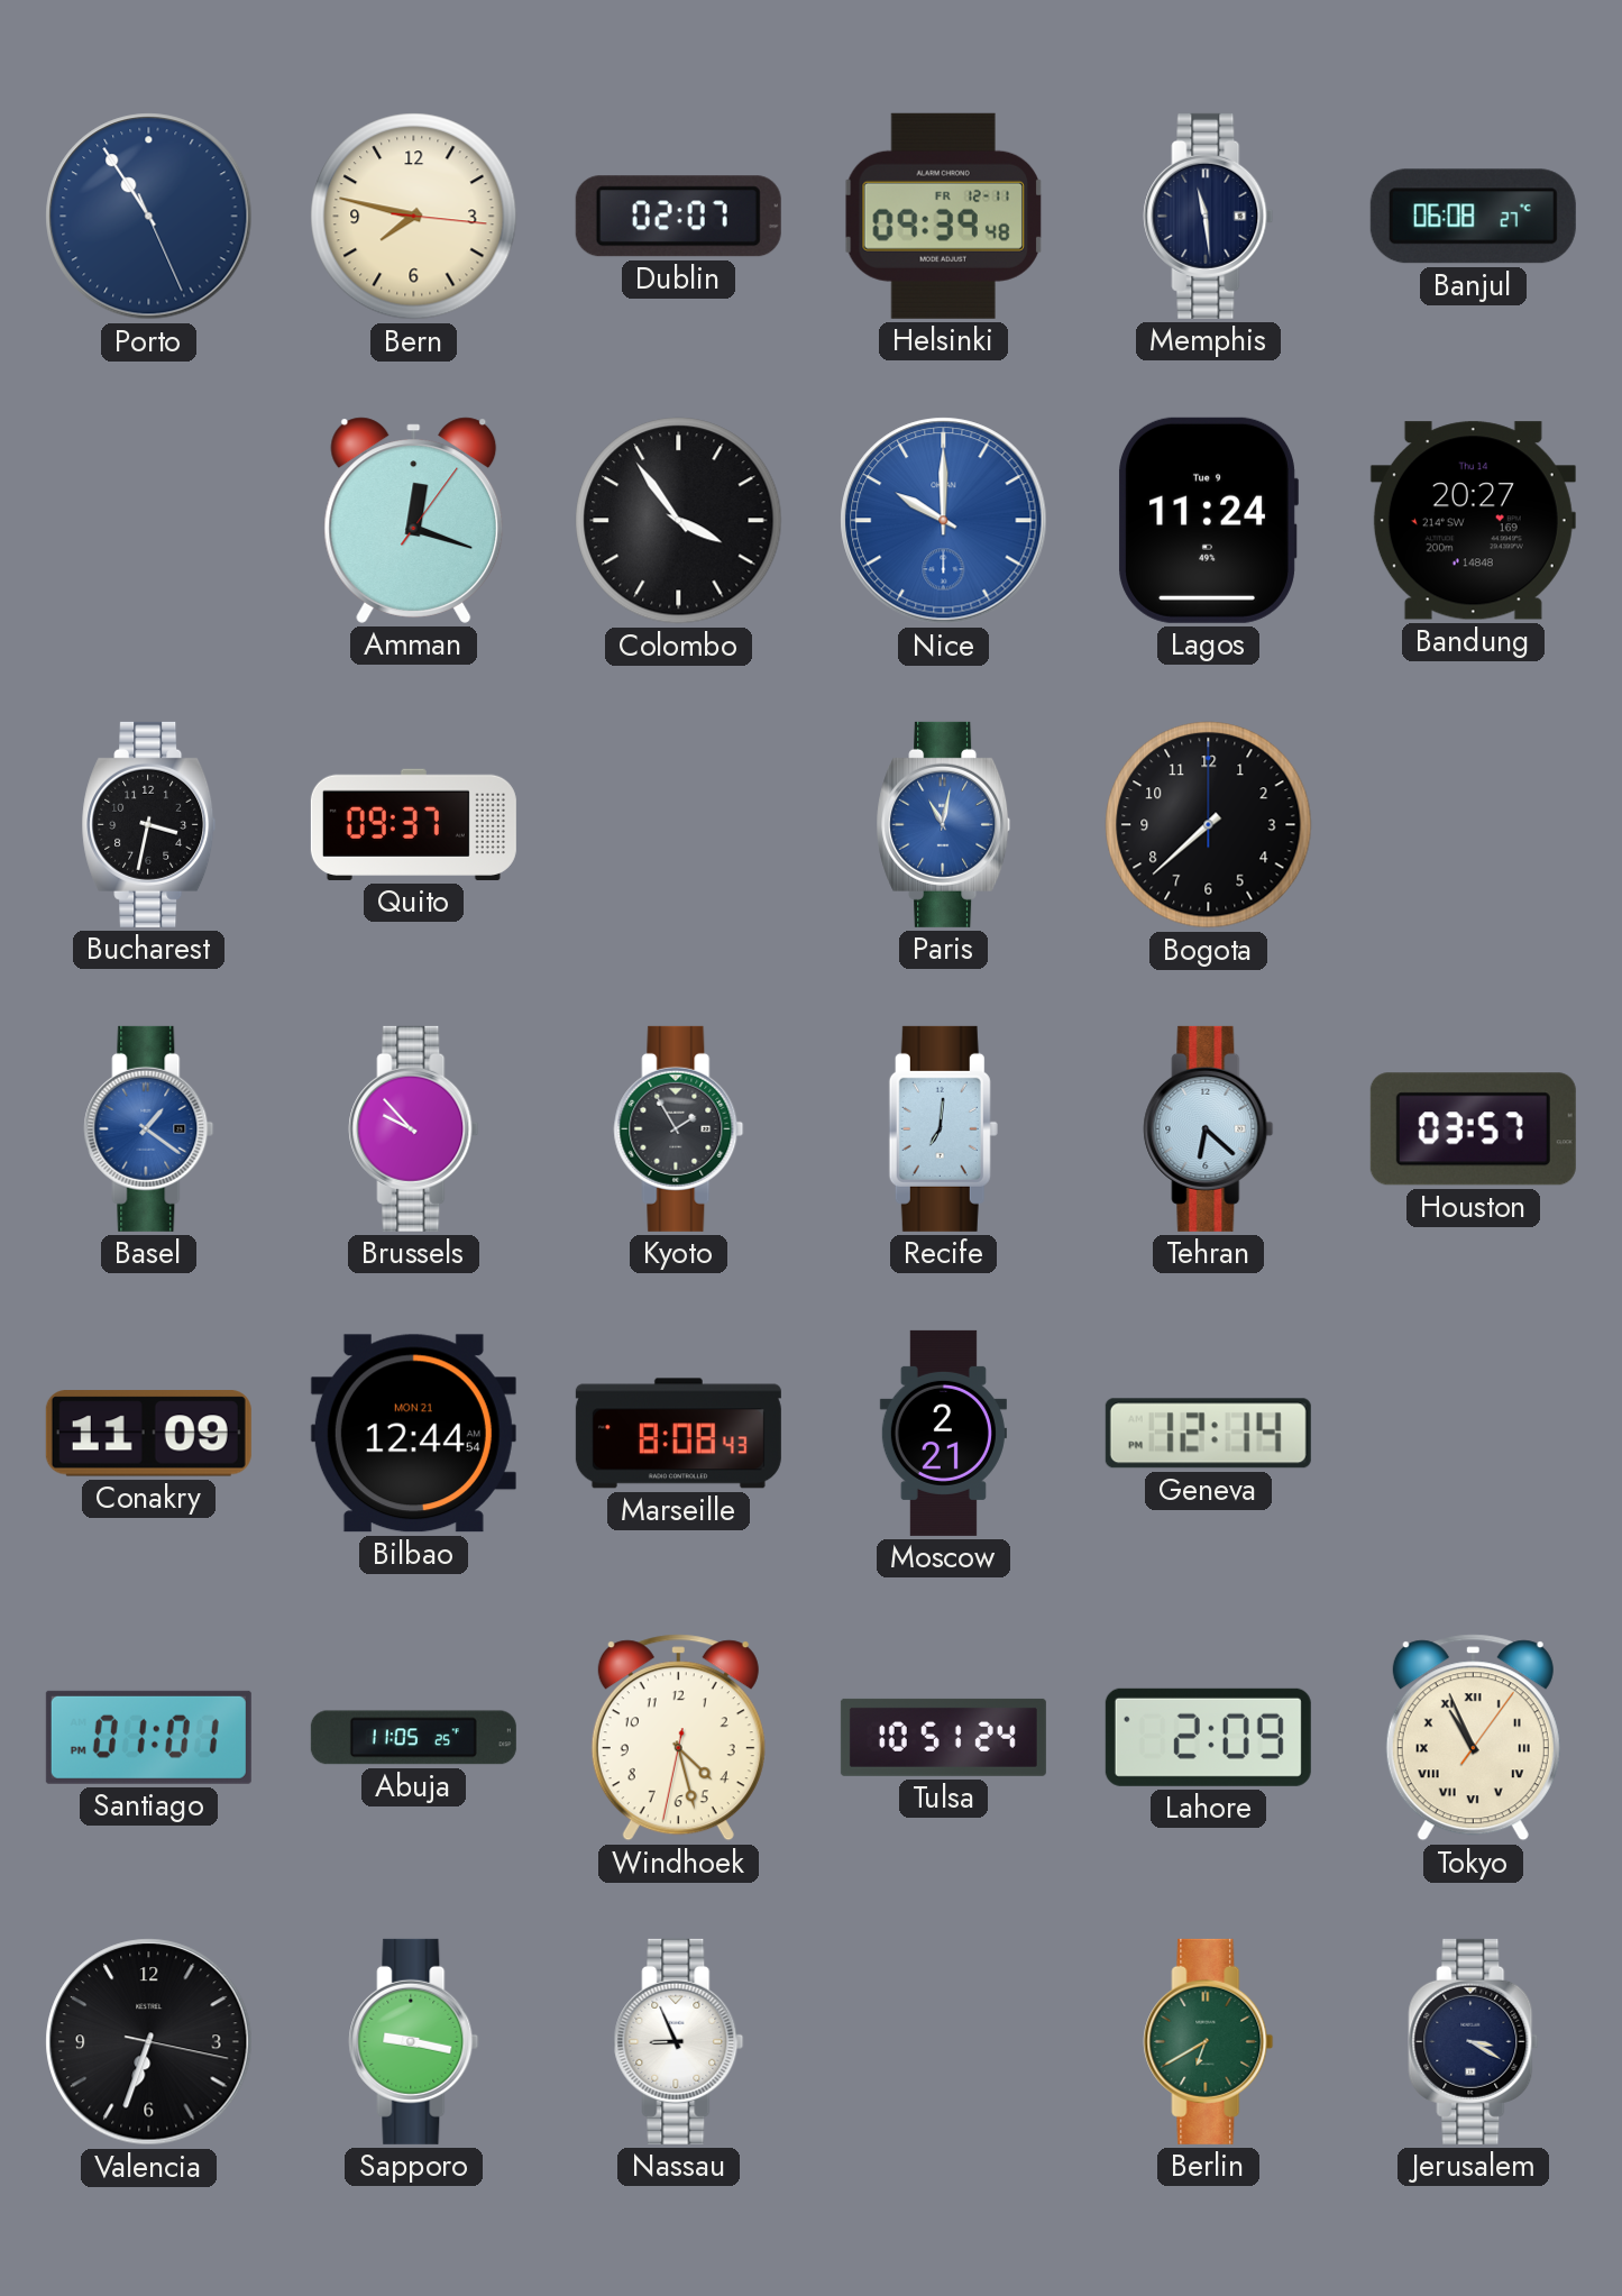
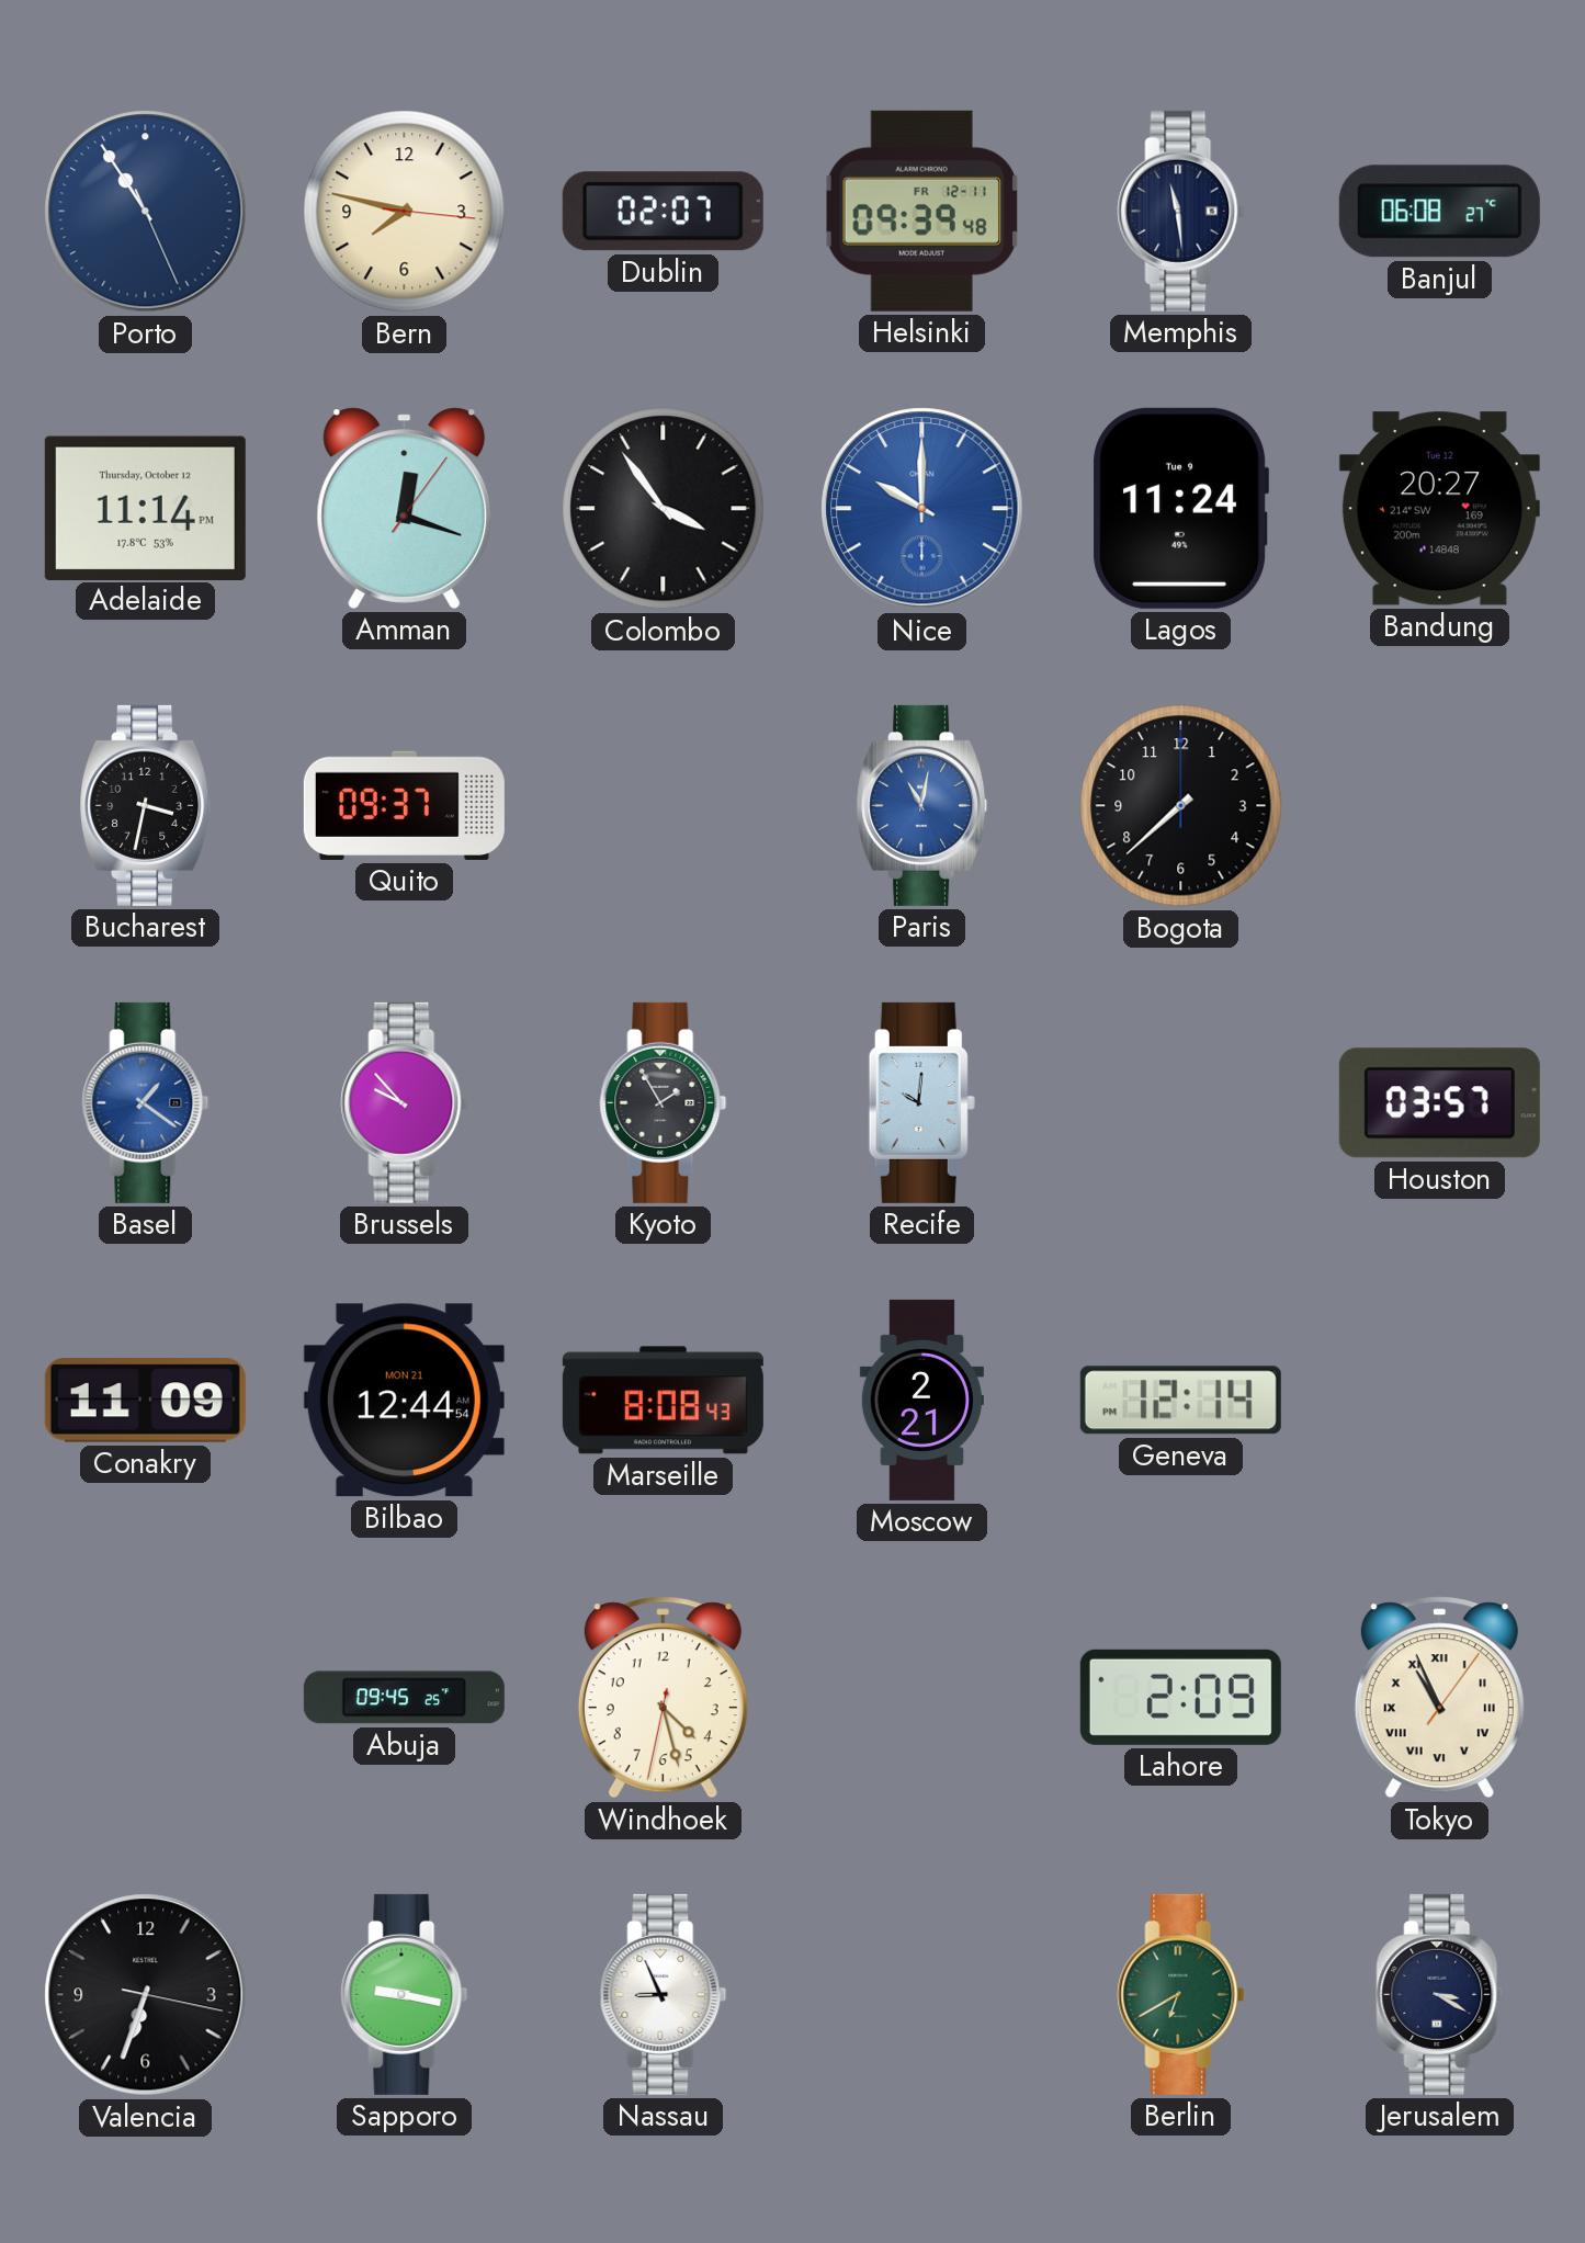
Adelaide: none -> 11:14 (145, 508)
Bandung date: Thu 14 -> Tue 12 (1439, 509)
Recife: 7:01 -> 10:01 (921, 1102)
Tehran: 6:22 -> none (1209, 1128)
Santiago: 01:01 -> none (148, 1737)
Abuja: 11:05 -> 09:45 (404, 1698)
Tulsa: 10:51 -> none (943, 1737)
